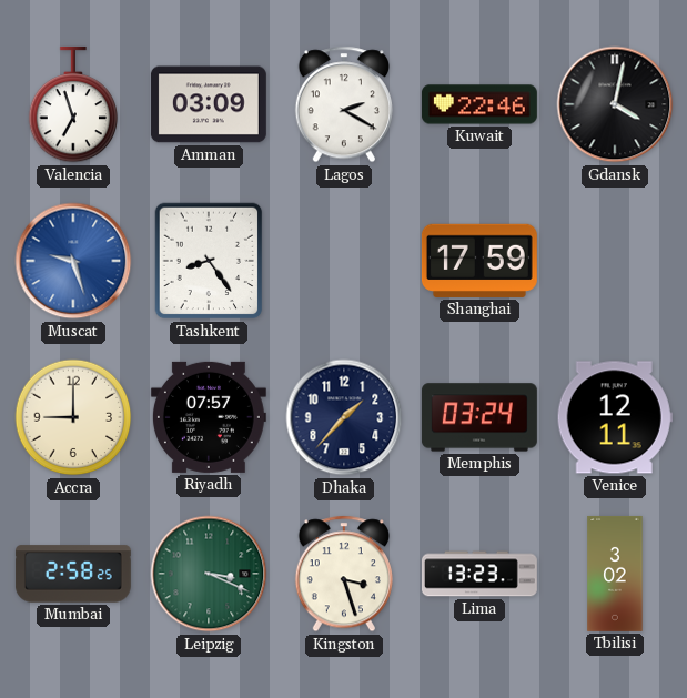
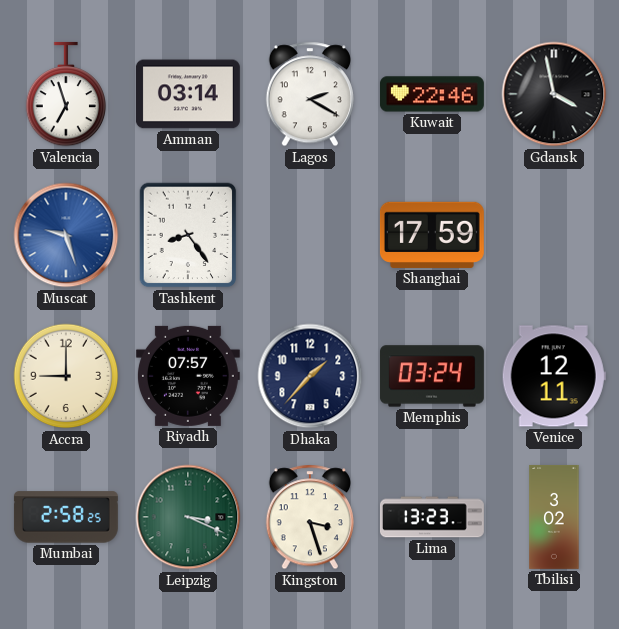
Amman: 03:09 -> 03:14 (188, 94)
Gdansk: 4:02 -> 3:58 (554, 94)
